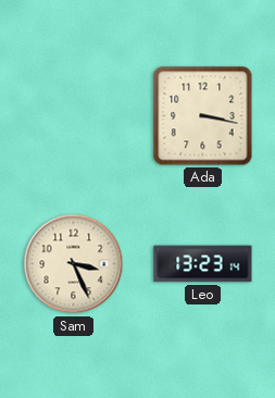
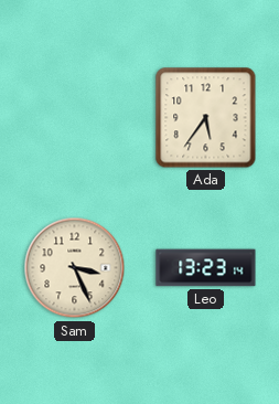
Ada: 3:17 -> 5:36 (206, 118)
